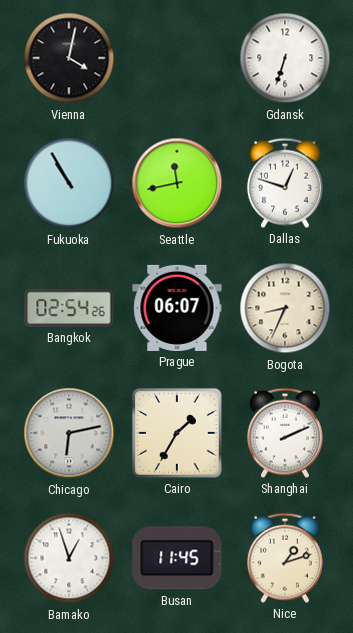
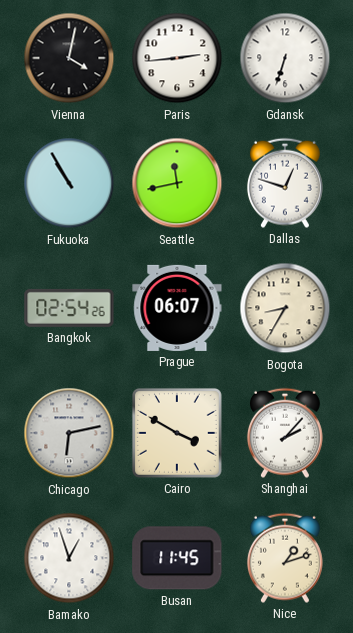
Paris: none -> 2:44 (177, 58)
Bogota: 8:34 -> 8:35 (285, 308)
Cairo: 1:35 -> 3:50 (177, 433)
Shanghai: 2:11 -> 2:07 (285, 433)
